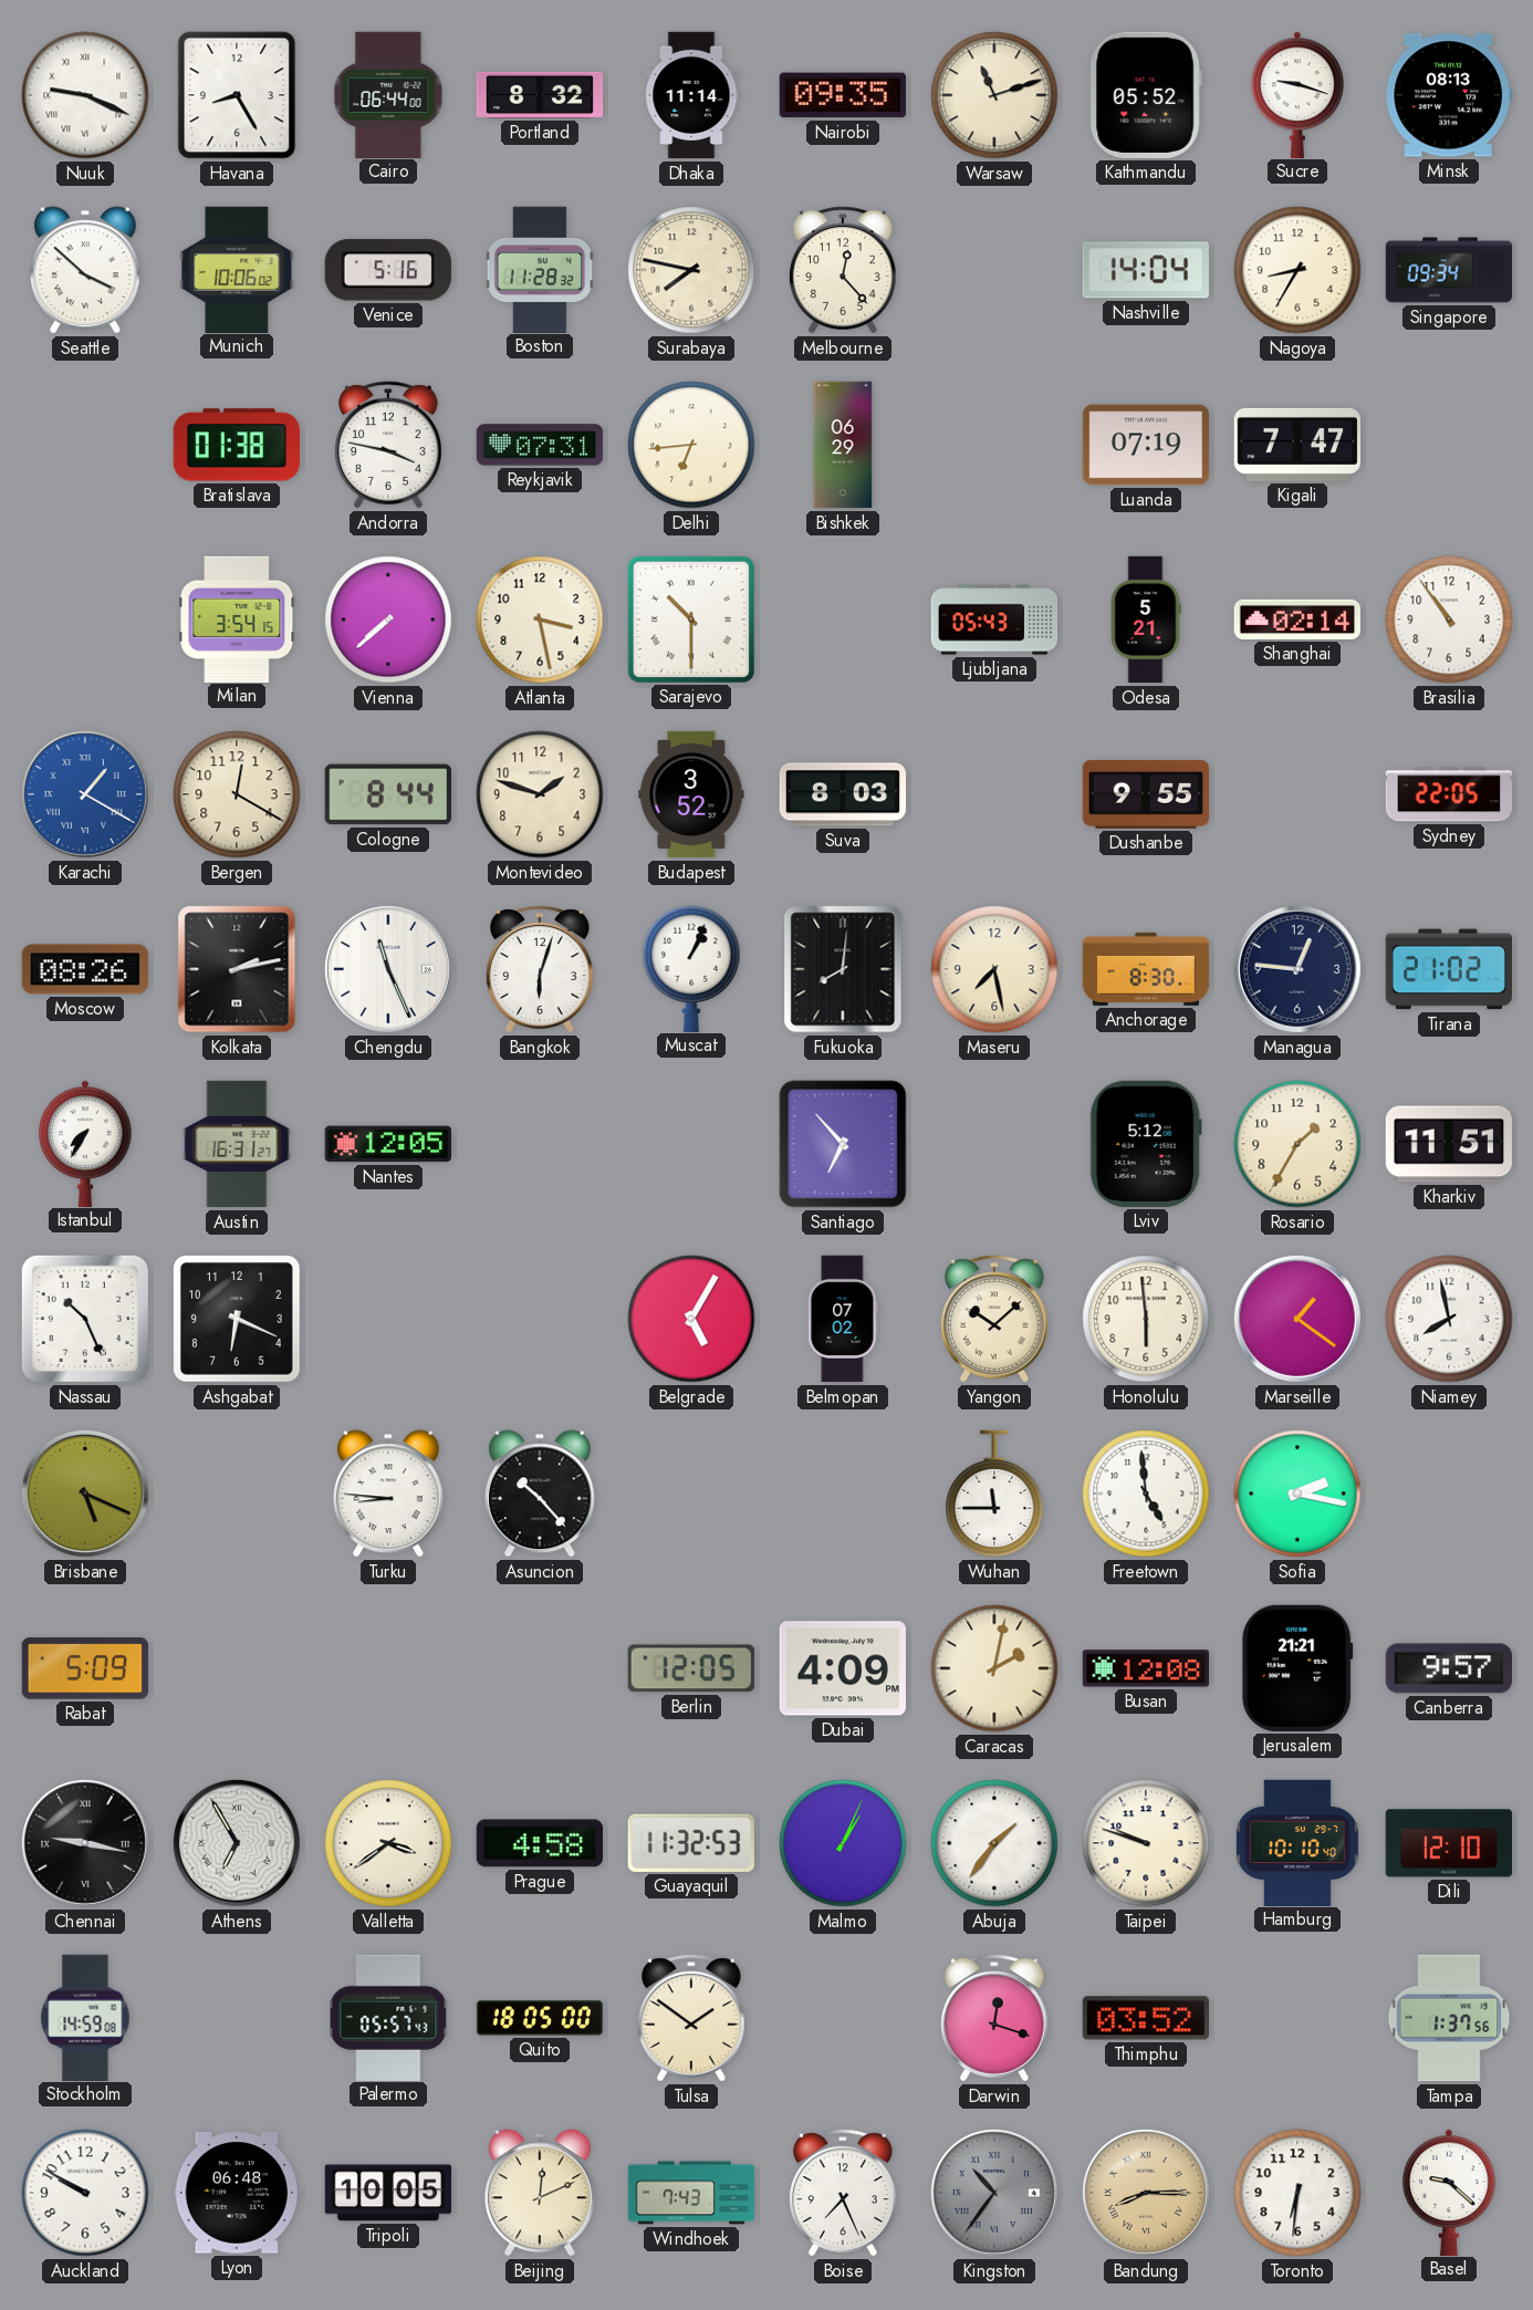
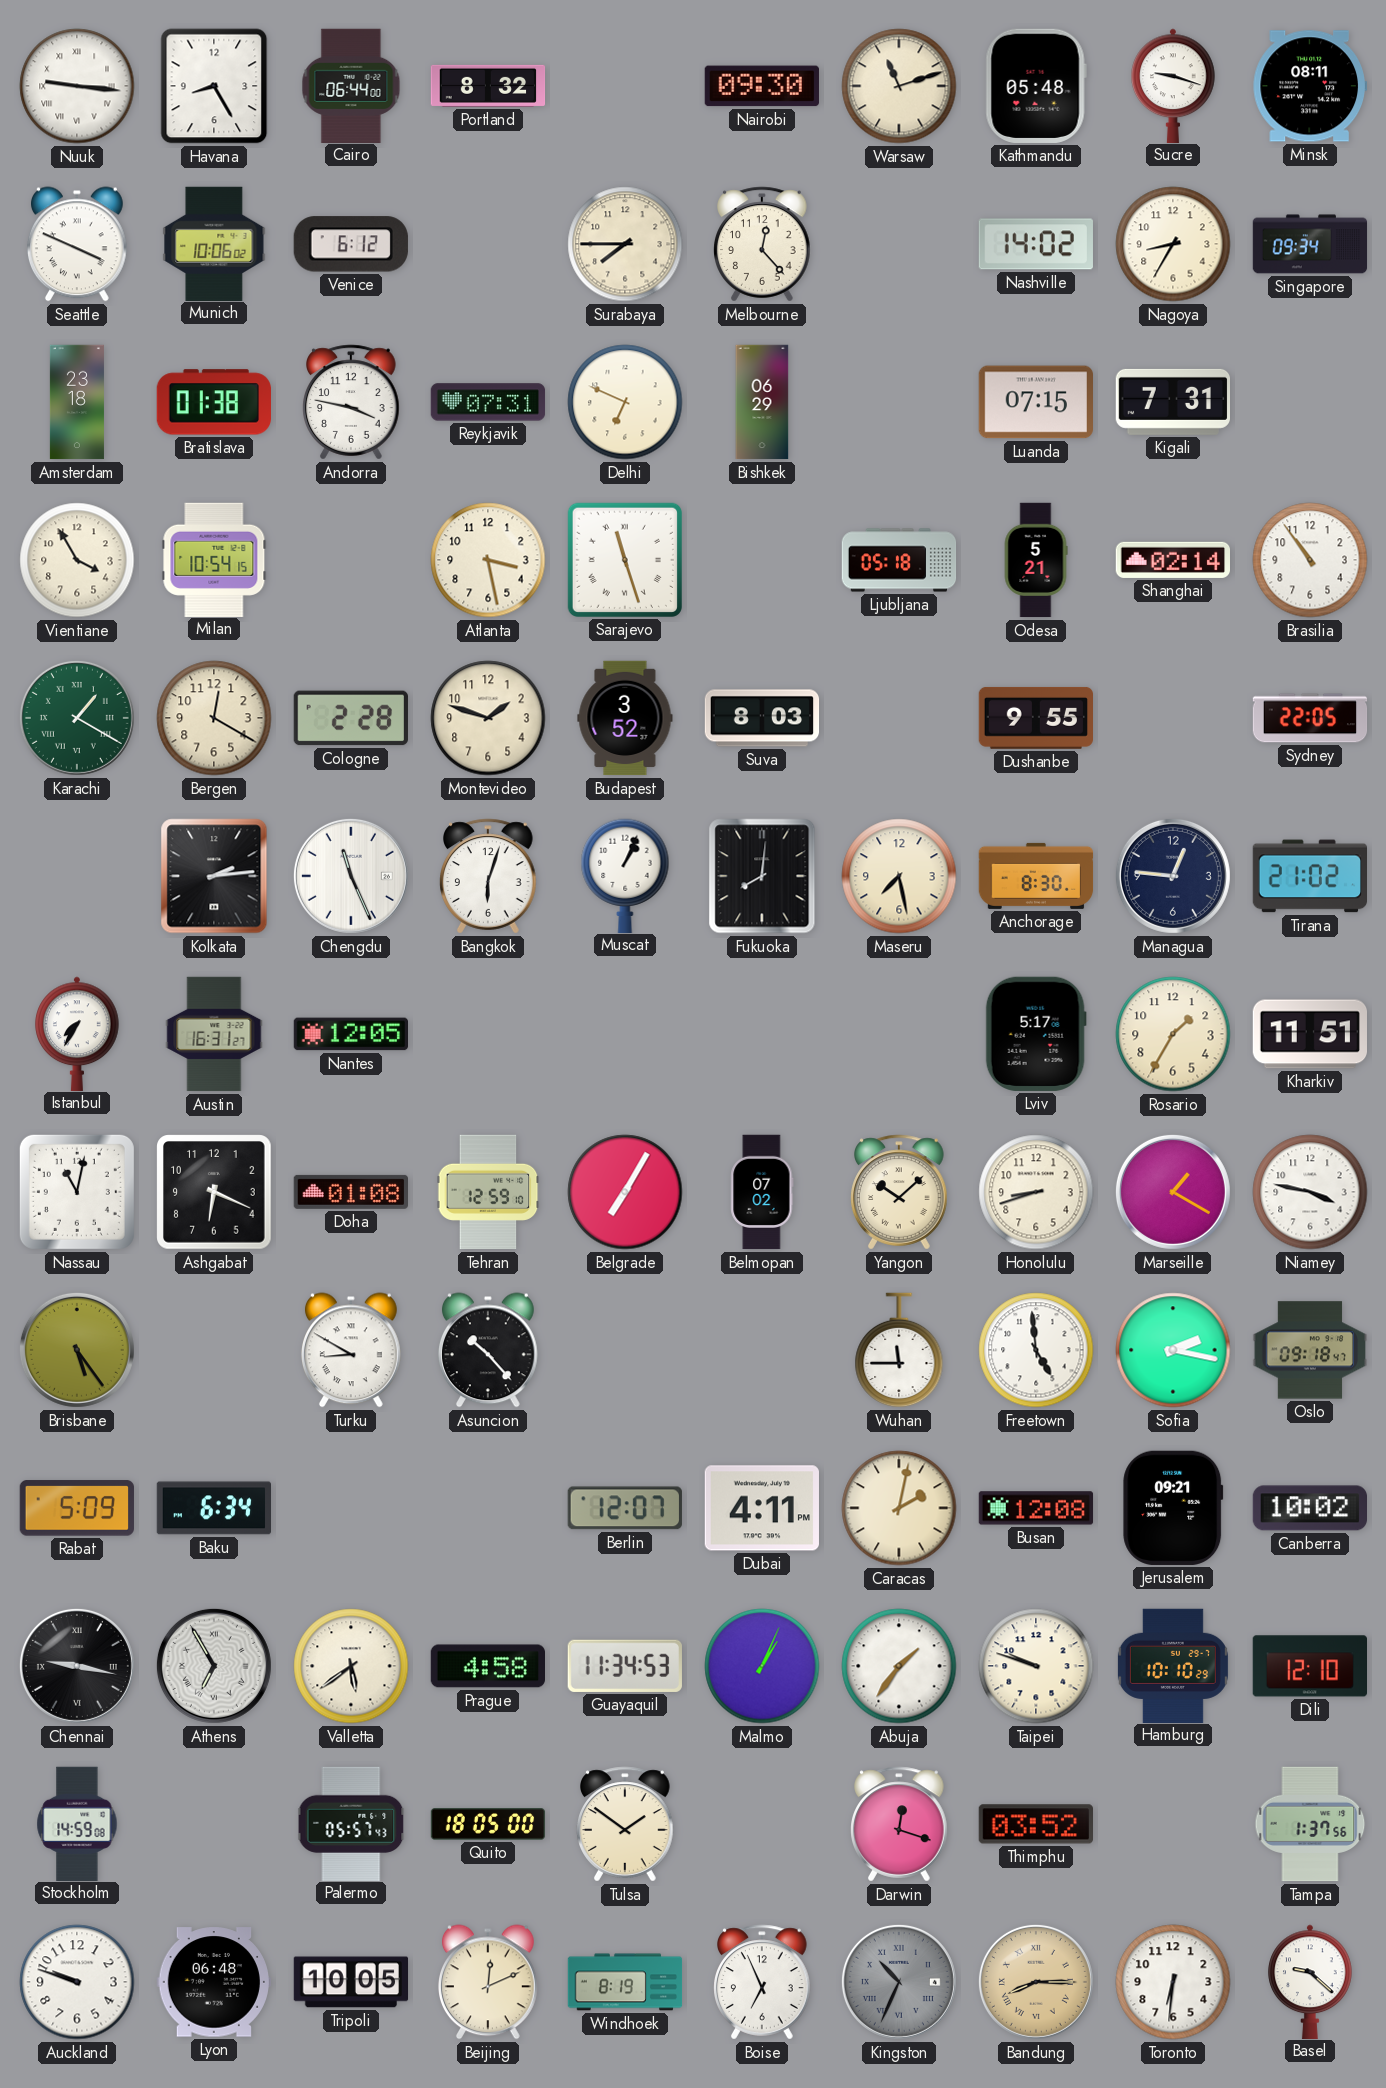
Nuuk: 9:19 -> 9:16 (77, 86)
Dhaka: 11:14 -> none (691, 95)
Nairobi: 09:35 -> 09:30 (762, 86)
Kathmandu: 05:52 -> 05:48 (1036, 86)
Minsk: 08:13 -> 08:11 (1309, 86)
Seattle: 3:52 -> 3:49 (77, 244)
Venice: 5:16 -> 6:12 (351, 244)
Boston: 11:28 -> none (540, 269)
Surabaya: 7:47 -> 7:45 (625, 244)
Nashville: 14:04 -> 14:02 (1036, 244)
Amsterdam: none -> 23:18 (77, 402)
Delhi: 6:44 -> 6:49 (625, 402)
Luanda: 07:19 -> 07:15 (1035, 402)
Kigali: 7:47 -> 7:31 (1172, 402)
Vientiane: none -> 3:55 (77, 560)
Milan: 3:54 -> 10:54 (214, 559)
Vienna: 7:38 -> none (388, 620)
Sarajevo: 10:30 -> 11:27 (625, 560)
Ljubljana: 05:43 -> 05:18 (899, 560)
Karachi dial: blue -> green (77, 718)
Cologne: 8:44 -> 2:28 (351, 718)
Moscow: 08:26 -> none (84, 969)
Kolkata: 2:13 -> 2:14 (214, 876)
Santiago: 6:53 -> none (843, 1144)
Lviv: 5:12 -> 5:17 (1036, 1034)
Nassau: 10:26 -> 11:02 (77, 1192)
Doha: none -> 01:08 (350, 1192)
Tehran: none -> 12:59 (488, 1192)
Belgrade: 5:05 -> 7:05 (625, 1192)
Honolulu: 5:59 -> 8:42 (1036, 1192)
Marseille: 1:21 -> 1:20 (1173, 1192)
Niamey: 7:58 -> 3:47 (1310, 1192)
Brisbane: 5:19 -> 5:24 (77, 1350)
Turku: 8:46 -> 8:50 (351, 1350)
Oslo: none -> 09:18 (1310, 1350)
Baku: none -> 6:34 (213, 1508)
Berlin: 12:05 -> 12:07 (625, 1508)
Dubai: 4:09 -> 4:11 (762, 1508)
Jerusalem: 21:21 -> 09:21 (1173, 1508)
Canberra: 9:57 -> 10:02 (1309, 1508)
Valletta: 3:39 -> 5:39 (351, 1666)
Guayaquil: 11:32 -> 11:34 (625, 1666)
Hamburg: 10:10:40 -> 10:10:29 (1173, 1665)
Auckland: 9:50 -> 9:48 (77, 1982)
Windhoek: 7:43 -> 8:19 (625, 1982)
Boise: 7:26 -> 6:56 (762, 1982)
Kingston: 10:36 -> 10:34 (899, 1982)
